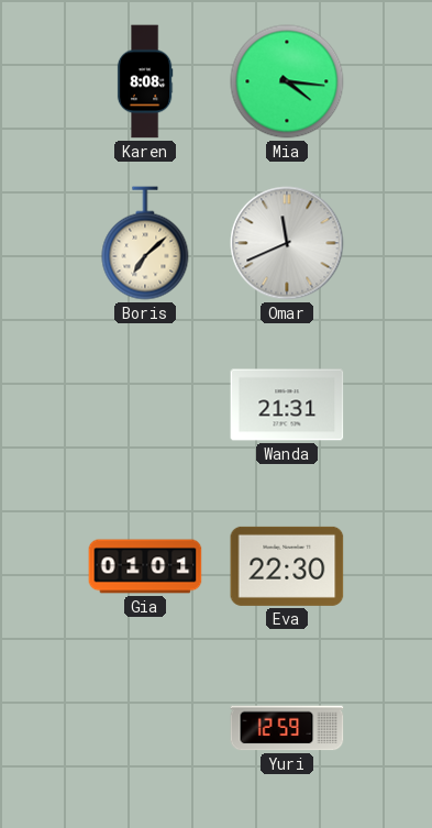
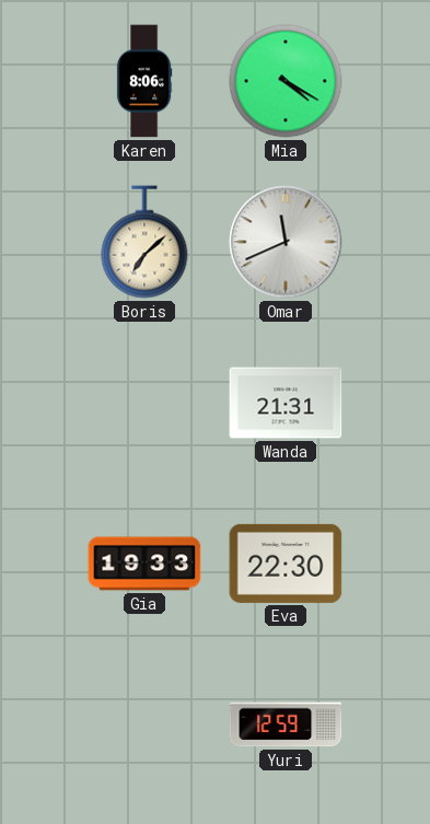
Karen: 8:08 -> 8:06 (144, 81)
Mia: 4:16 -> 4:20 (286, 81)
Gia: 01:01 -> 19:33 (144, 564)
